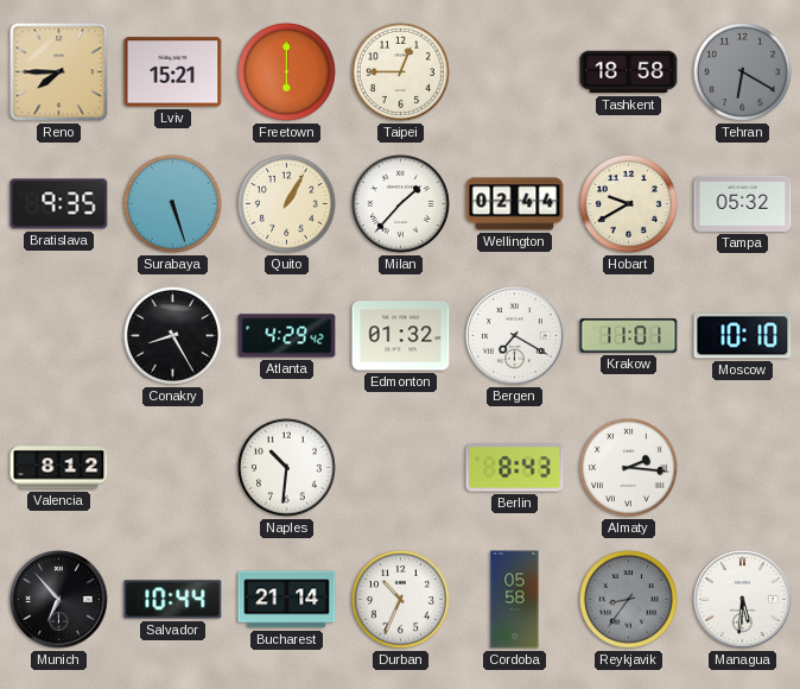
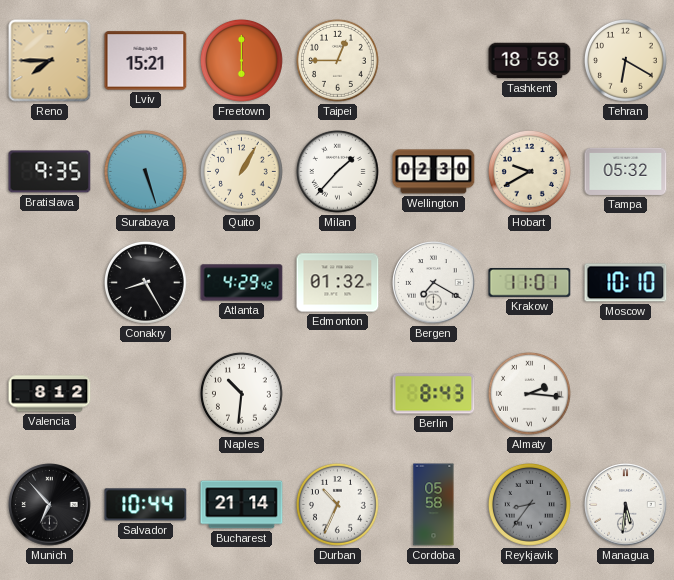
Tehran dial: grey -> cream (625, 60)
Wellington: 02:44 -> 02:30 (434, 172)
